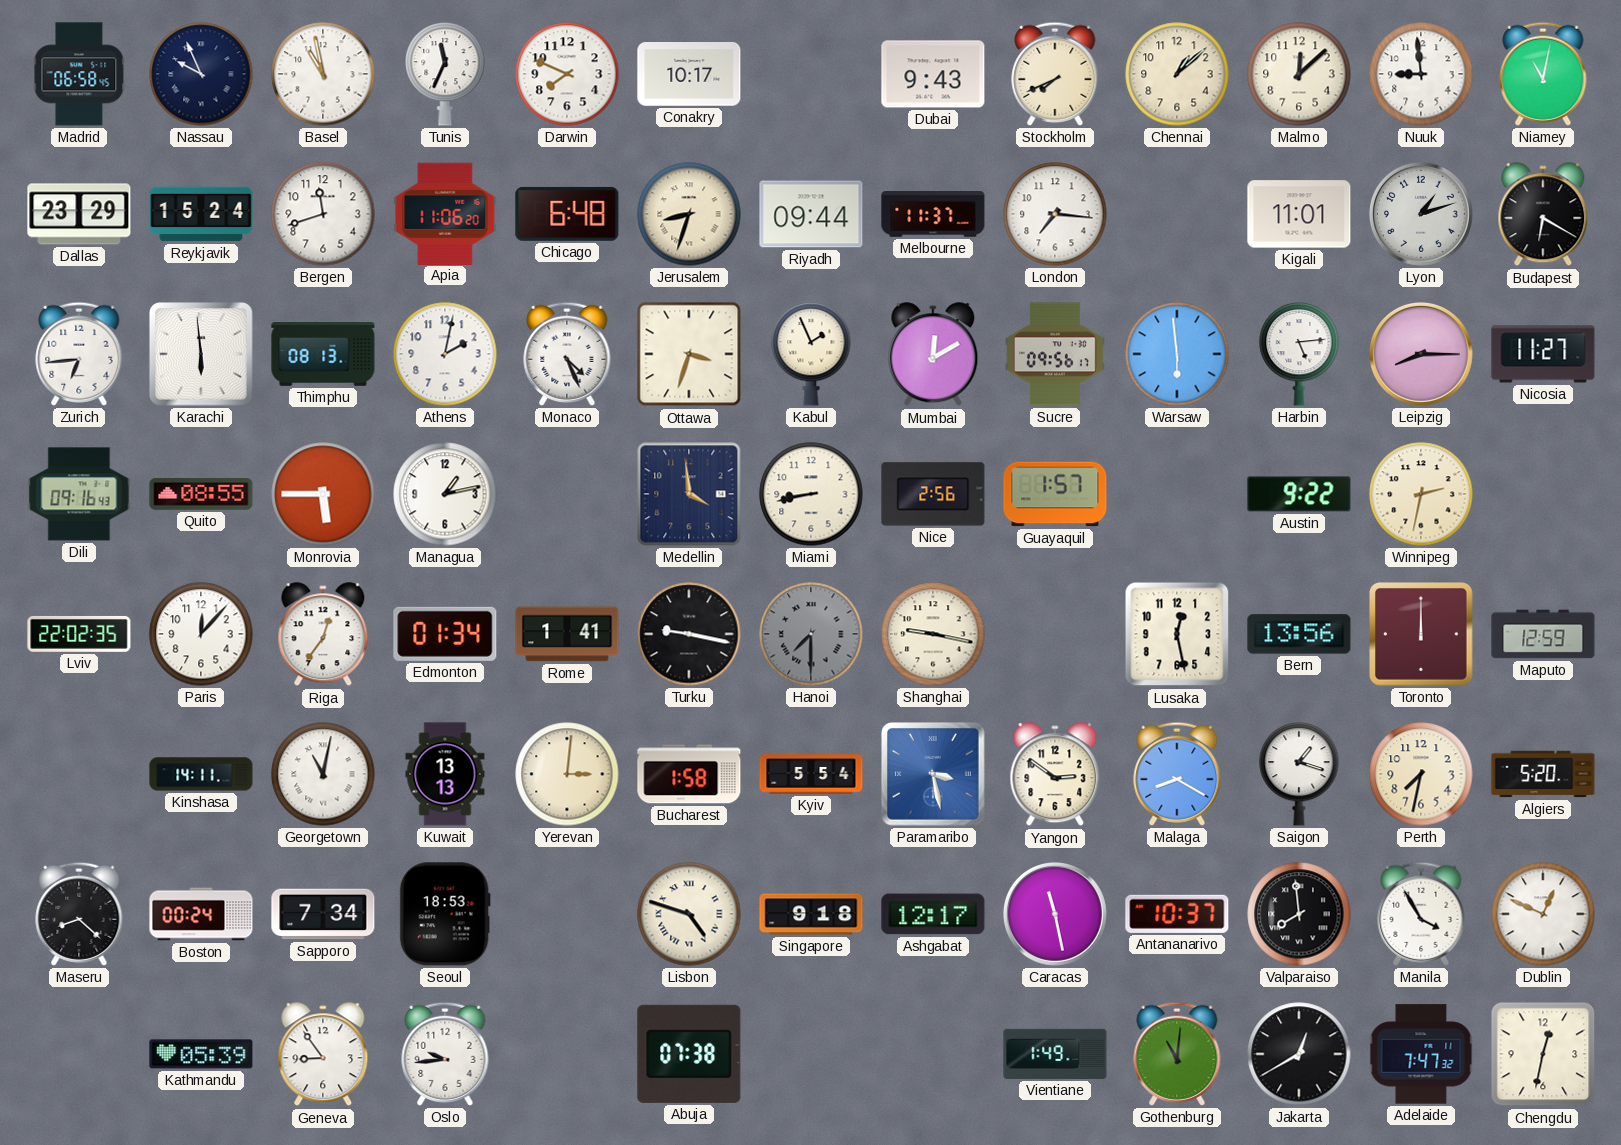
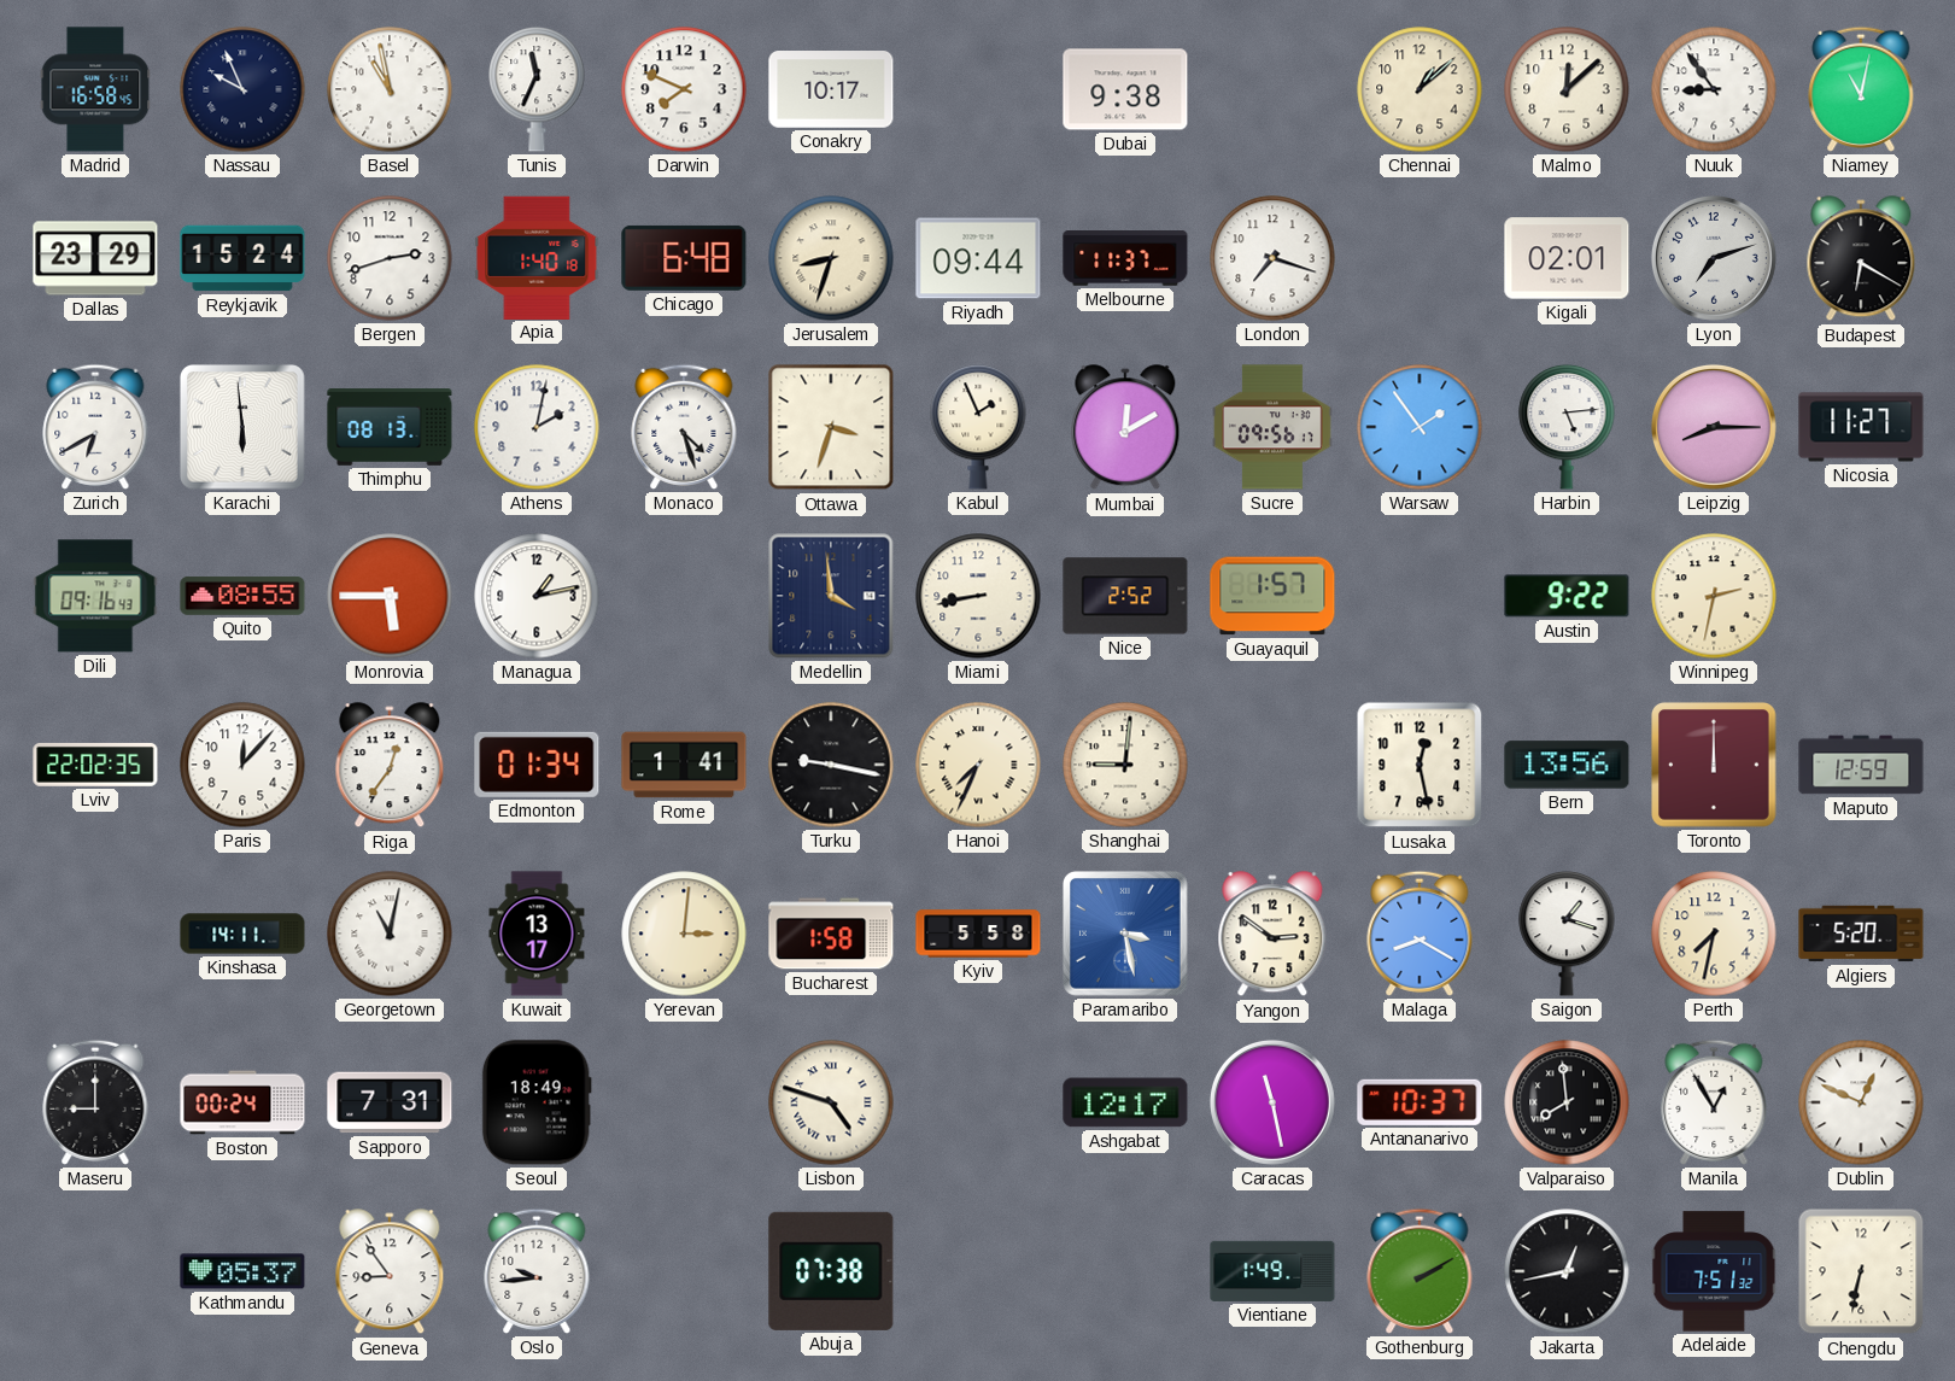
Madrid: 06:58 -> 16:58 (95, 89)
Dubai: 9:43 -> 9:38 (1125, 89)
Stockholm: 7:41 -> none (1055, 74)
Nuuk: 8:59 -> 8:54 (1714, 89)
Bergen: 11:42 -> 2:42 (390, 258)
Apia: 11:06 -> 1:40 (537, 257)
London: 7:16 -> 7:18 (1272, 258)
Kigali: 11:01 -> 02:01 (1567, 258)
Lyon: 1:12 -> 7:12 (1714, 258)
Zurich: 6:44 -> 6:40 (95, 427)
Monaco: 4:26 -> 4:27 (684, 427)
Warsaw: 5:59 -> 1:54 (1420, 427)
Nice: 2:56 -> 2:52 (1125, 596)
Hanoi: 7:30 -> 7:34 (978, 765)
Hanoi dial: grey -> cream (978, 765)
Shanghai: 9:17 -> 9:01 (1125, 765)
Kuwait: 13:13 -> 13:17 (537, 934)
Kyiv: 5:54 -> 5:58 (978, 934)
Maseru: 8:22 -> 9:00 (95, 1102)
Sapporo: 7:34 -> 7:31 (390, 1102)
Seoul: 18:53 -> 18:49 (537, 1102)
Singapore: 9:18 -> none (811, 914)
Manila: 3:55 -> 12:55 (1714, 1102)
Kathmandu: 05:39 -> 05:37 (242, 1271)
Gothenburg: 11:01 -> 2:10 (1420, 1271)
Jakarta: 12:40 -> 12:43 (1567, 1271)
Adelaide: 7:47 -> 7:51 (1714, 1271)
Chengdu: 12:32 -> 6:32 (1861, 1271)
